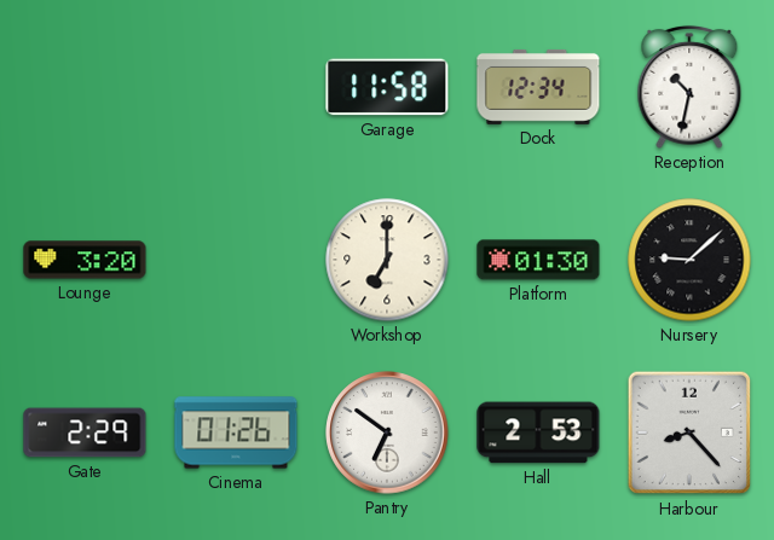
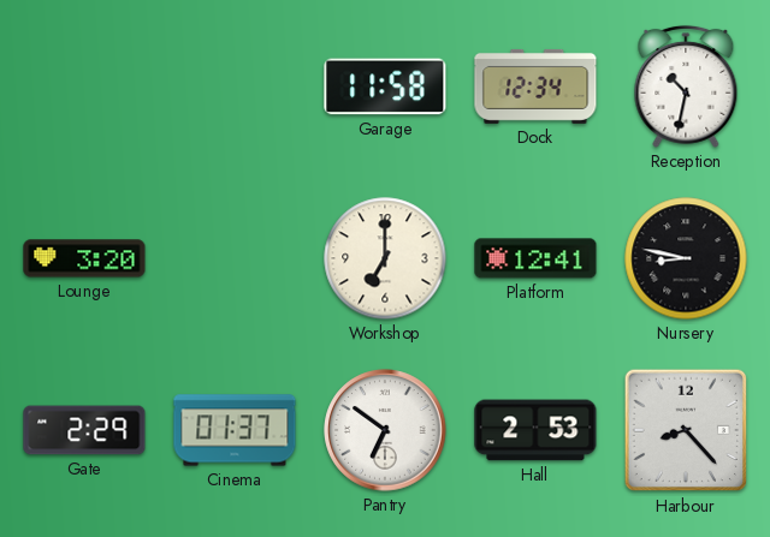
Platform: 01:30 -> 12:41 (535, 258)
Nursery: 9:08 -> 8:47 (686, 258)
Cinema: 01:26 -> 01:37 (235, 430)
